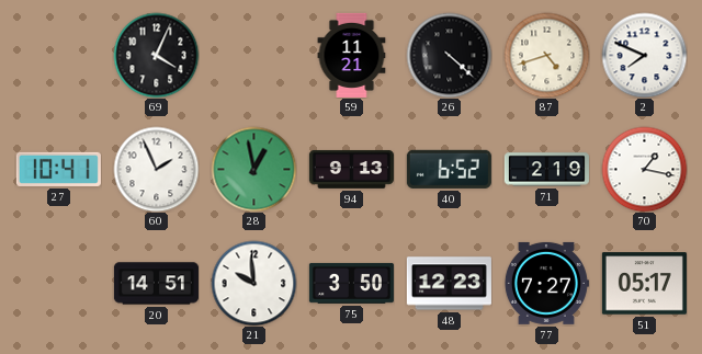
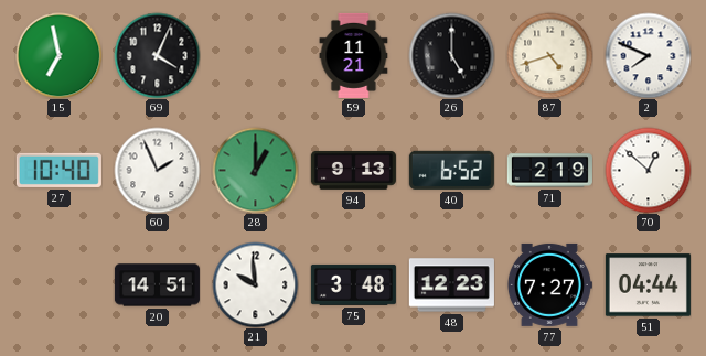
15: none -> 6:58 (58, 55)
26: 4:22 -> 5:00 (451, 55)
27: 10:41 -> 10:40 (58, 170)
28: 12:58 -> 1:00 (255, 170)
70: 1:17 -> 12:52 (648, 170)
75: 3:50 -> 3:48 (353, 284)
51: 05:17 -> 04:44 (648, 285)
